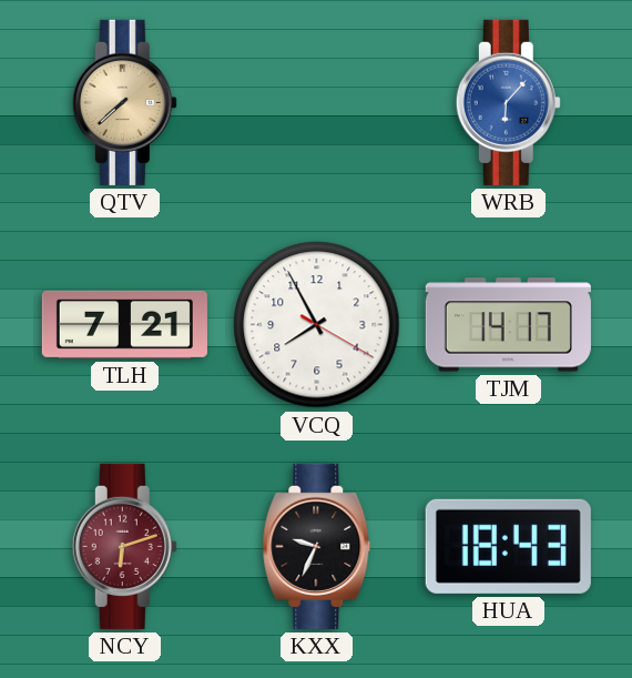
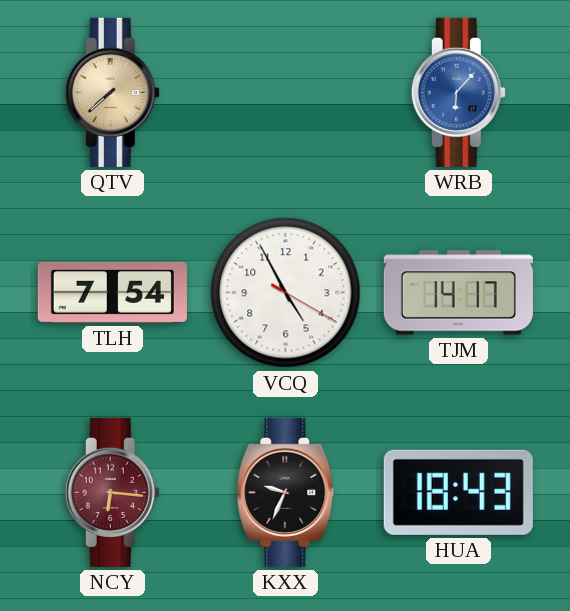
TLH: 7:21 -> 7:54 (112, 292)
VCQ: 7:55 -> 4:55 (286, 293)
NCY: 6:12 -> 6:16 (112, 492)
